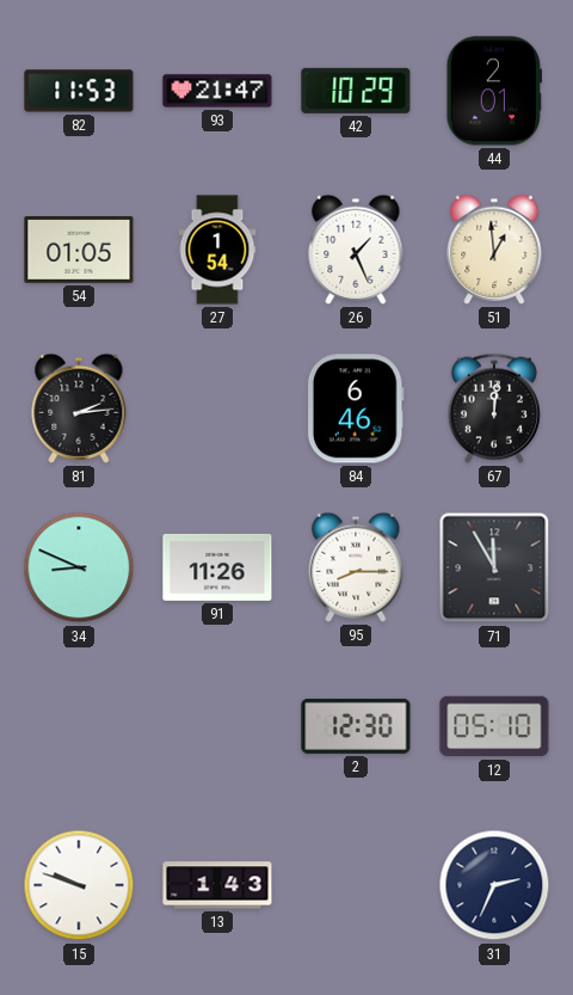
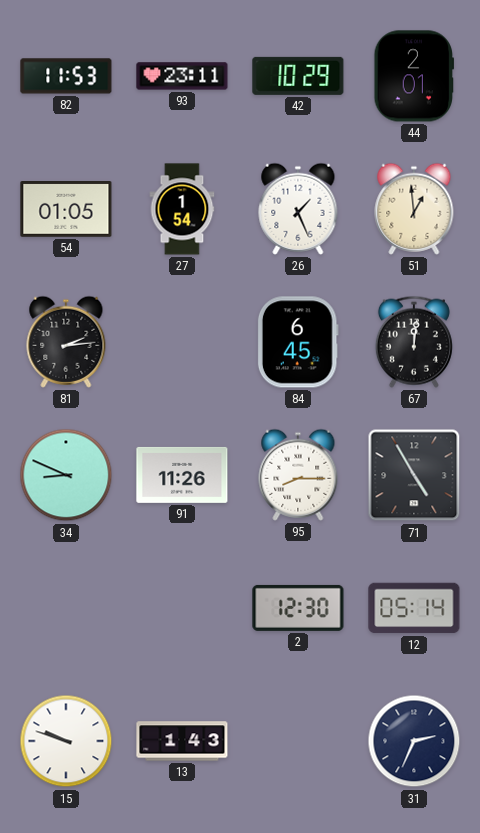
93: 21:47 -> 23:11 (182, 76)
84: 6:46 -> 6:45 (298, 342)
71: 11:55 -> 4:55 (414, 475)
12: 05:10 -> 05:14 (414, 608)
